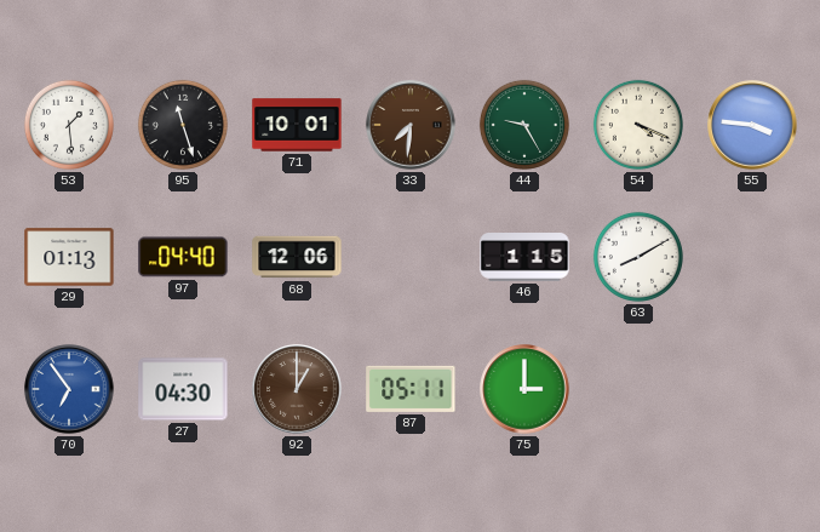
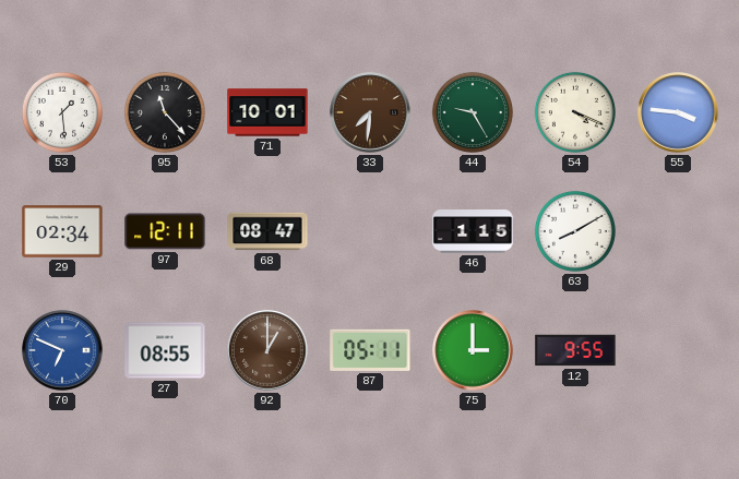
95: 11:27 -> 11:23 (165, 112)
29: 01:13 -> 02:34 (62, 231)
97: 04:40 -> 12:11 (165, 231)
68: 12:06 -> 08:47 (267, 231)
70: 6:54 -> 6:49 (62, 350)
27: 04:30 -> 08:55 (165, 350)
12: none -> 9:55 (575, 350)
